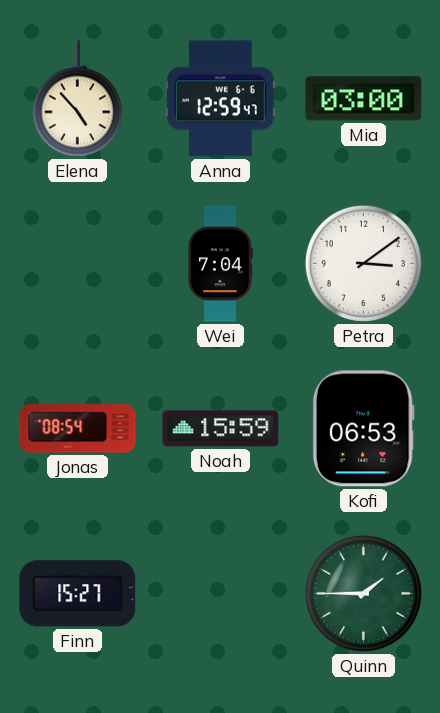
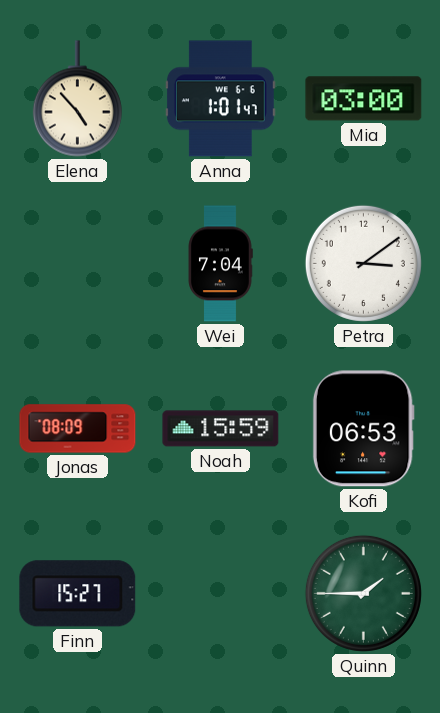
Anna: 12:59 -> 1:01 (220, 99)
Jonas: 08:54 -> 08:09 (78, 429)
